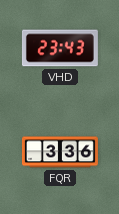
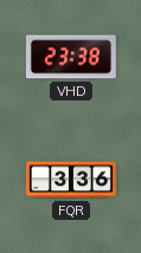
VHD: 23:43 -> 23:38 (71, 57)
